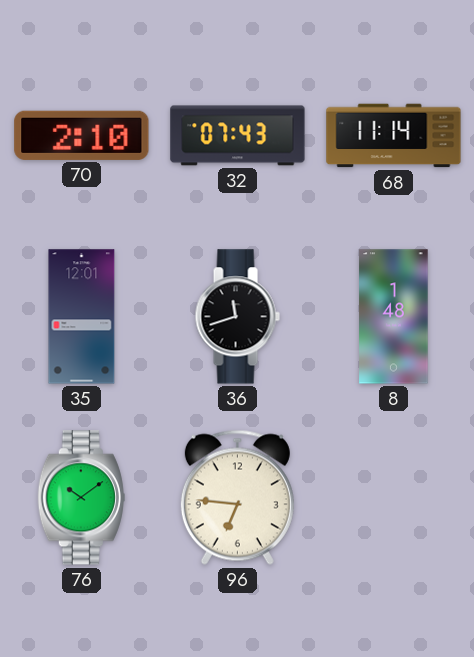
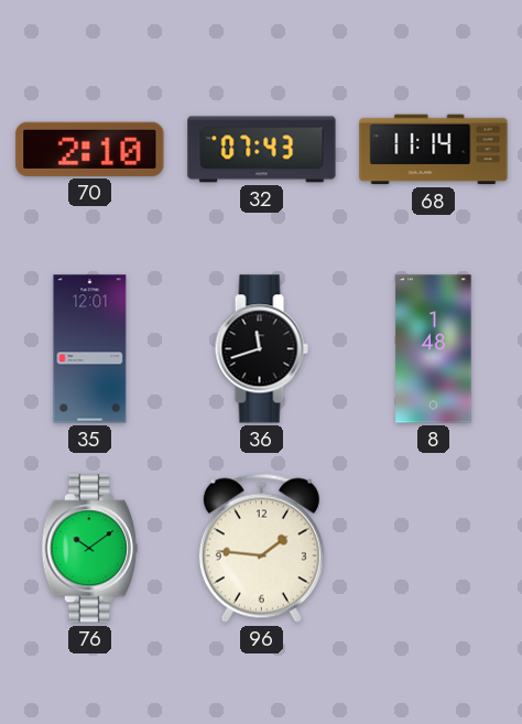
96: 6:46 -> 1:46 (261, 548)
